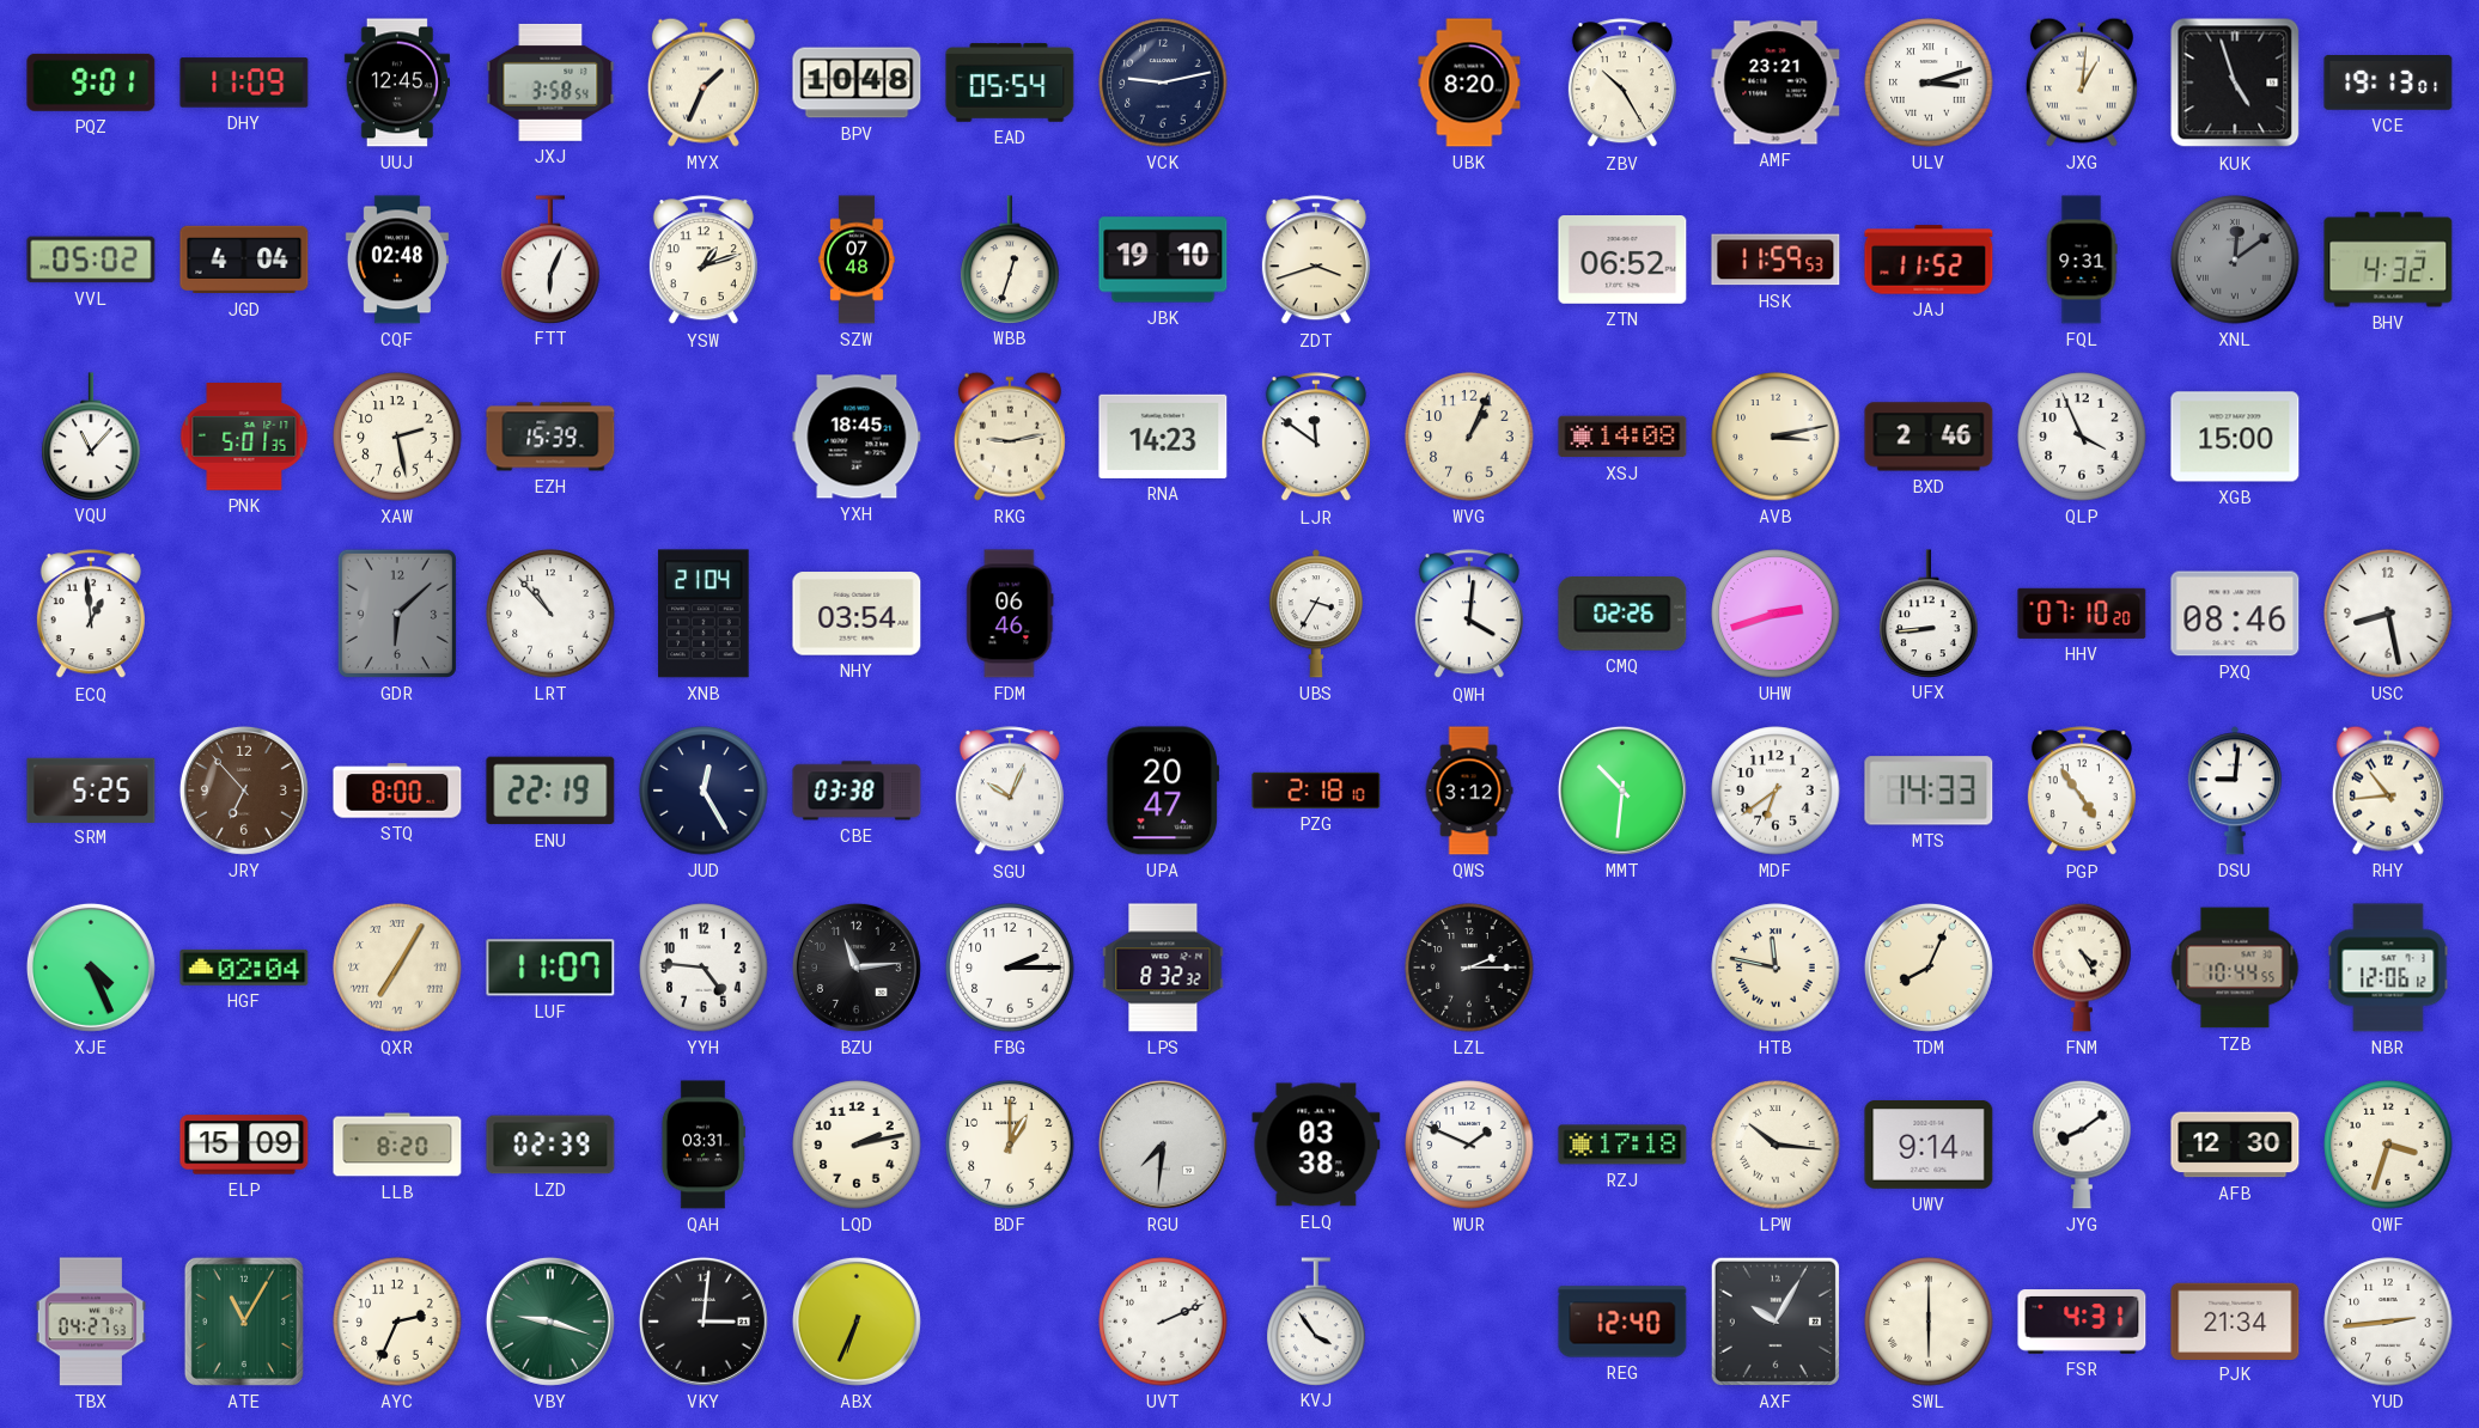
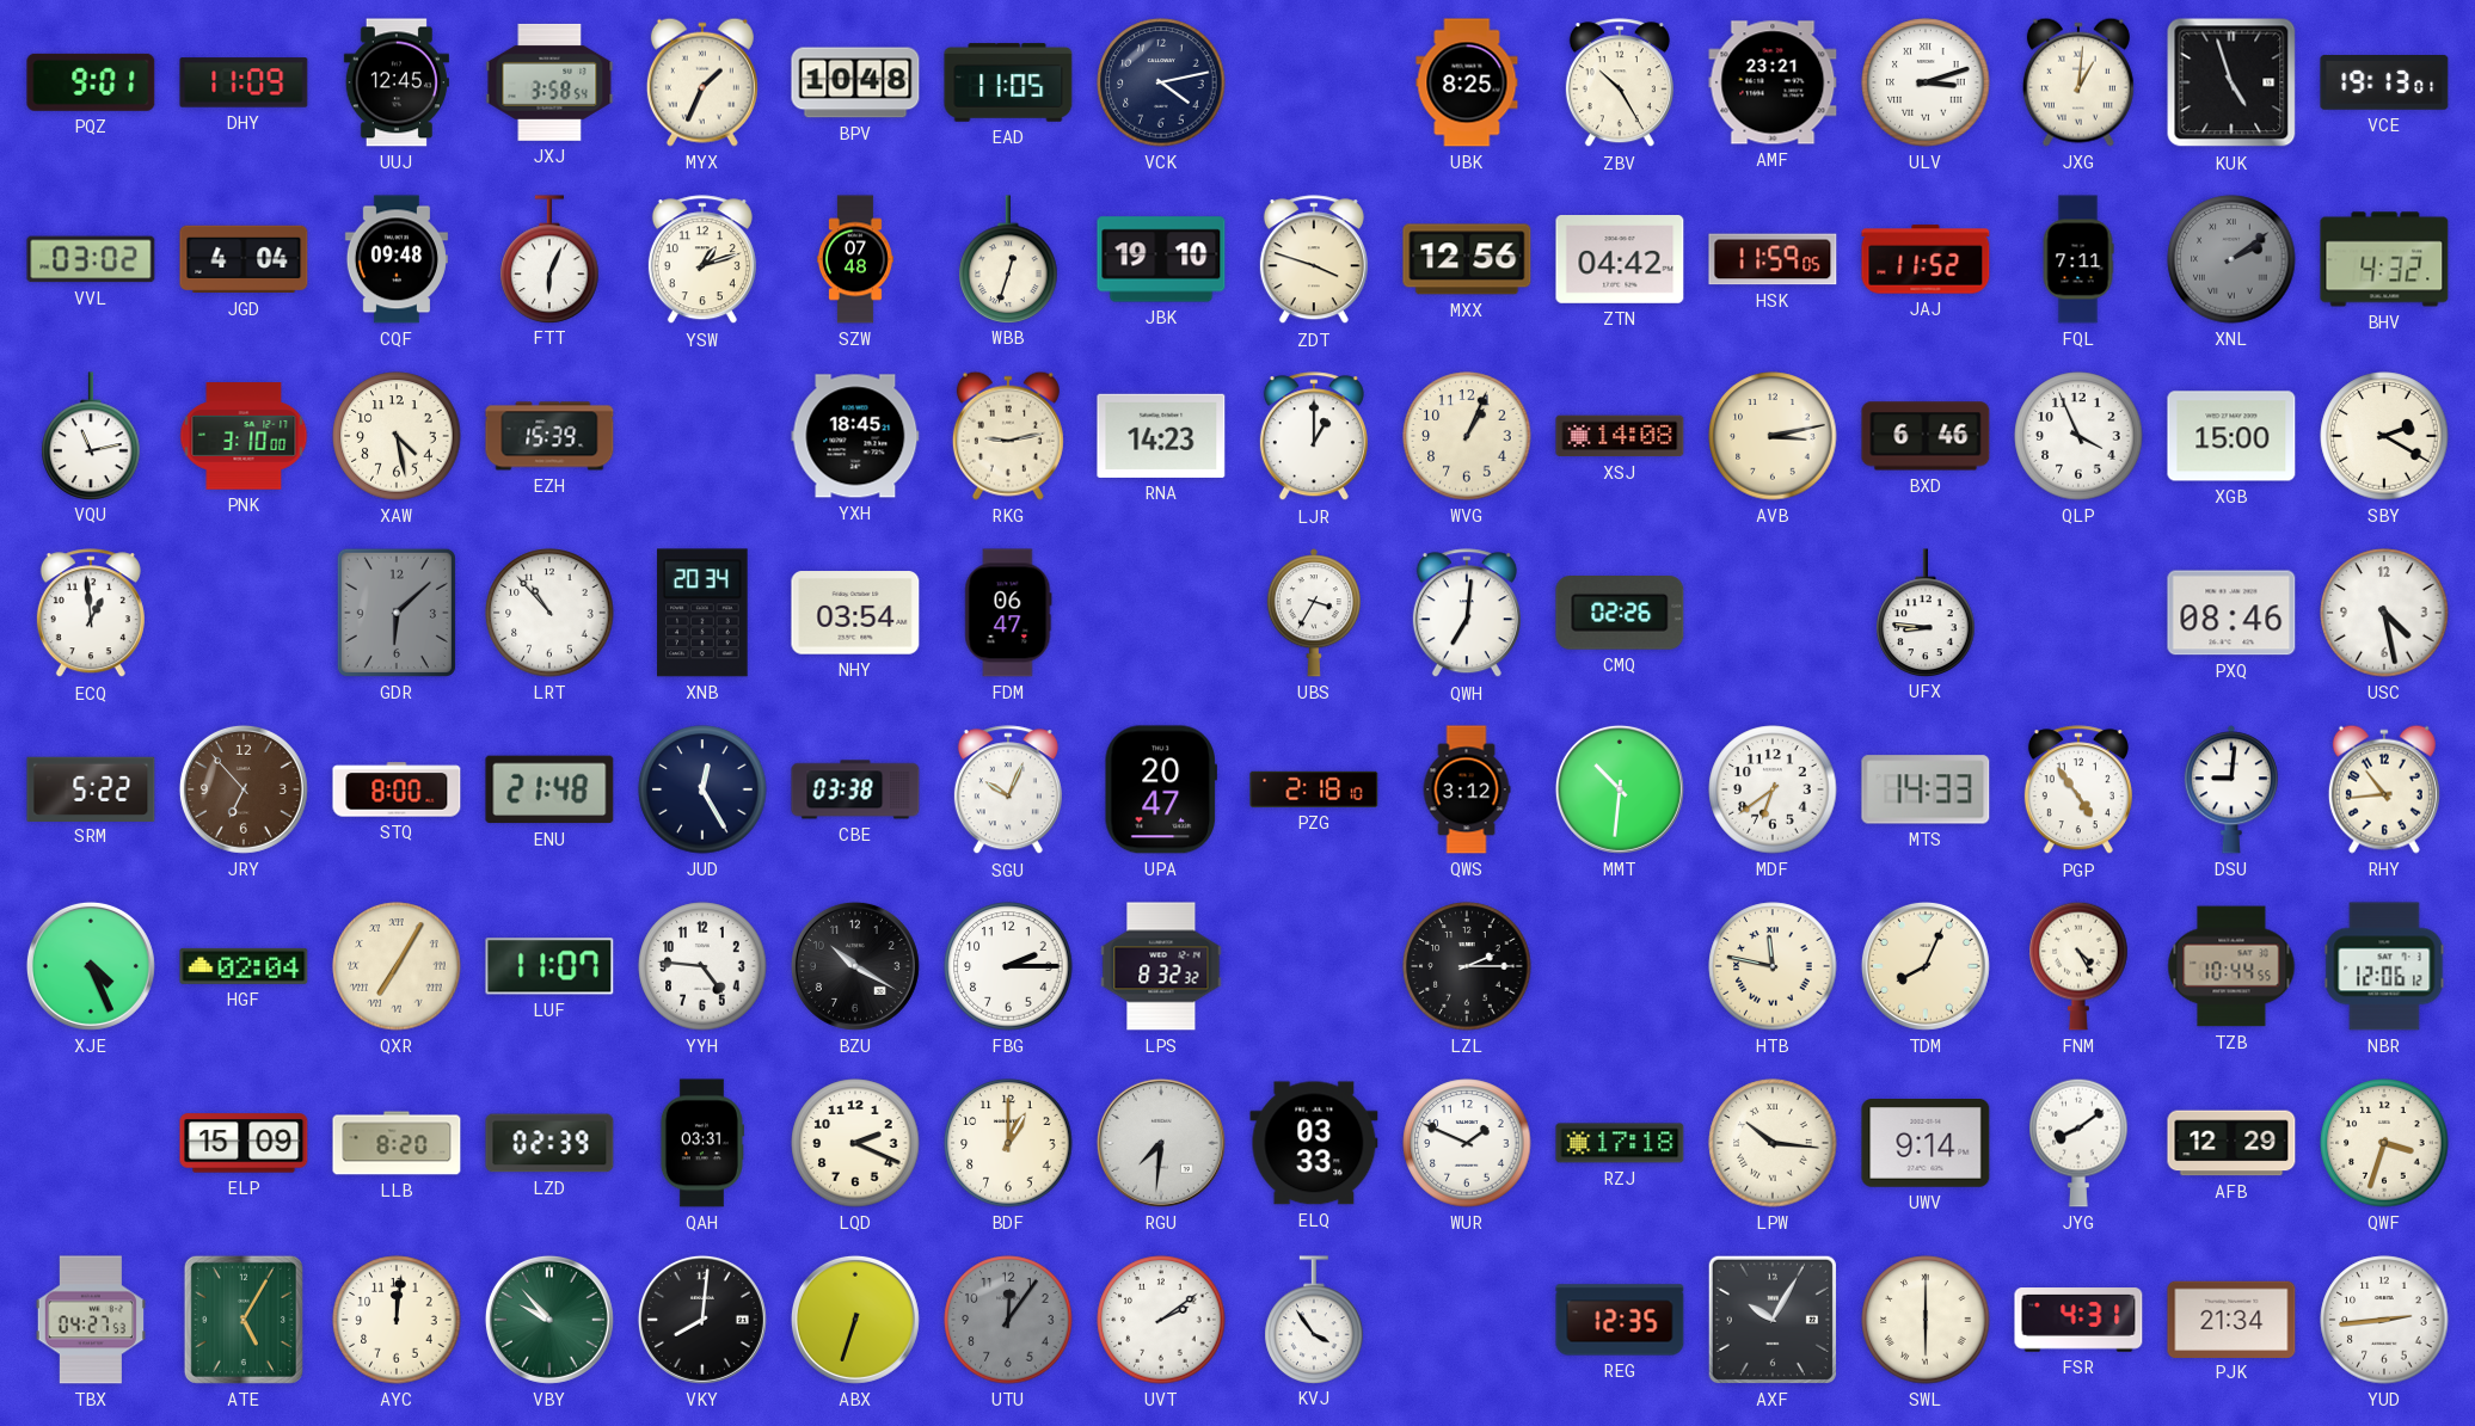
EAD: 05:54 -> 11:05 (1008, 82)
VCK: 9:13 -> 4:13 (1161, 82)
UBK: 8:20 -> 8:25 (1467, 82)
VVL: 05:02 -> 03:02 (91, 259)
CQF: 02:48 -> 09:48 (397, 259)
ZDT: 3:42 -> 3:48 (1314, 260)
MXX: none -> 12:56 (1467, 259)
ZTN: 06:52 -> 04:42 (1620, 260)
HSK: 11:59:53 -> 11:59:05 (1773, 259)
FQL: 9:31 -> 7:11 (2078, 259)
XNL: 12:09 -> 2:09 (2231, 259)
VQU: 11:07 -> 11:13 (91, 436)
PNK: 5:01 -> 3:10 (244, 436)
XAW: 2:28 -> 4:28 (397, 436)
LJR: 11:51 -> 1:00 (1314, 437)
BXD: 2:46 -> 6:46 (1926, 436)
SBY: none -> 2:20 (2384, 436)
XNB: 21:04 -> 20:34 (702, 613)
FDM: 06:46 -> 06:47 (1008, 613)
QWH: 4:01 -> 7:01 (1467, 614)
UHW: 2:42 -> none (1775, 614)
UFX: 8:44 -> 8:46 (1926, 613)
HHV: 07:10 -> none (2082, 614)
USC: 8:28 -> 4:28 (2384, 613)
SRM: 5:25 -> 5:22 (91, 788)
ENU: 22:19 -> 21:48 (549, 789)
BZU: 11:14 -> 10:20 (855, 966)
LQD: 2:13 -> 2:19 (855, 1143)
ELQ: 03:38 -> 03:33 (1314, 1143)
AFB: 12:30 -> 12:29 (2231, 1143)
ATE: 11:05 -> 5:05 (244, 1320)
AYC: 2:34 -> 12:01 (397, 1320)
VBY: 9:18 -> 9:53 (549, 1320)
VKY: 3:01 -> 8:01 (702, 1320)
ABX: 6:34 -> 6:33 (855, 1320)
UTU: none -> 12:06 (1008, 1320)
UVT: 2:11 -> 2:09 (1161, 1320)
REG: 12:40 -> 12:35 (1620, 1320)
